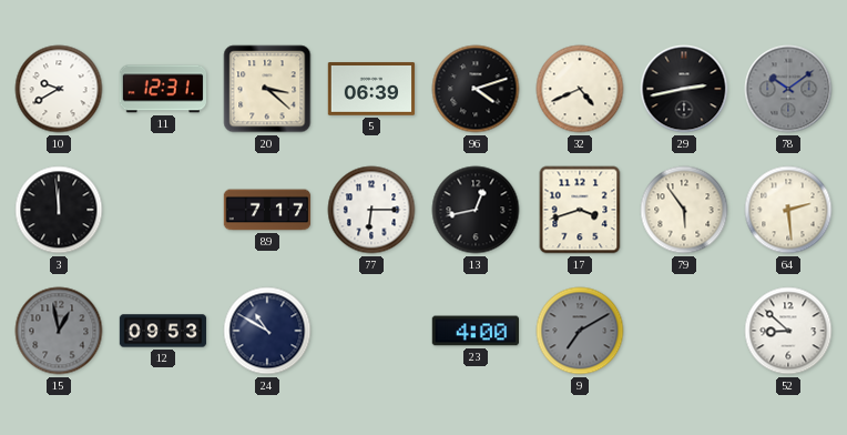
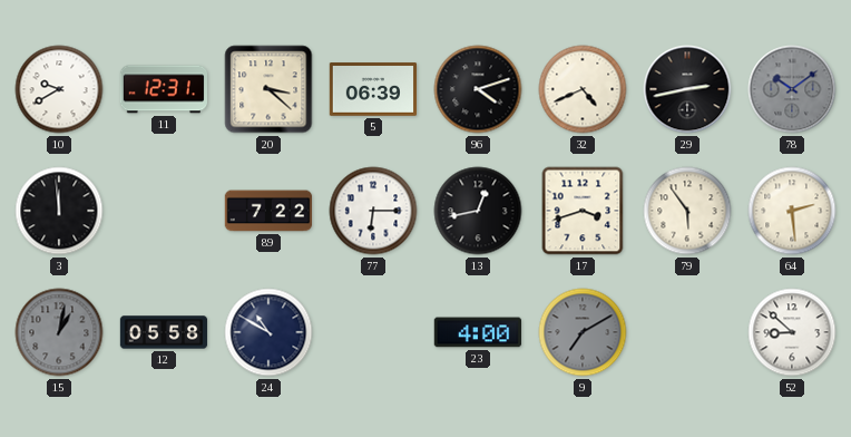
89: 7:17 -> 7:22 (268, 211)
15: 12:58 -> 1:02 (59, 332)
12: 09:53 -> 05:58 (164, 332)
